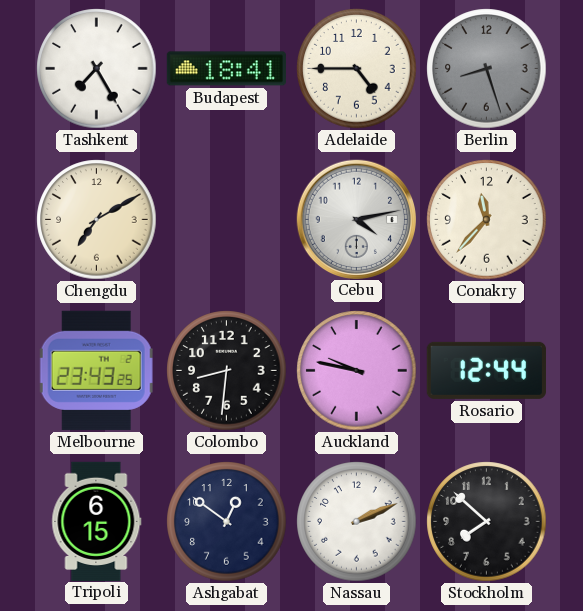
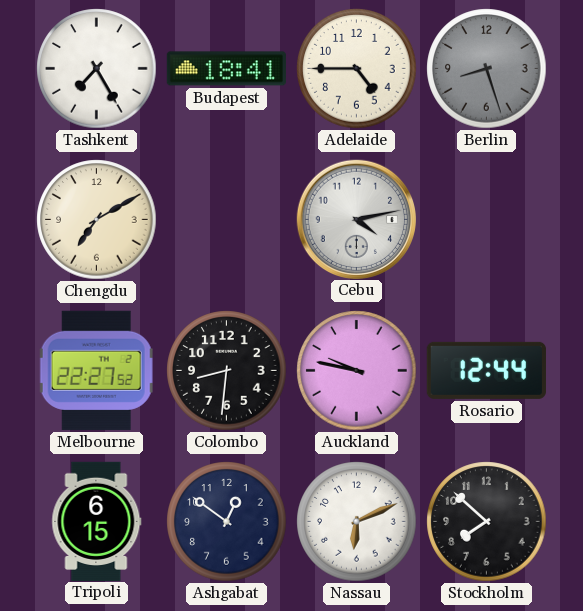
Conakry: 11:37 -> none (487, 220)
Melbourne: 23:43 -> 22:27 (96, 370)
Nassau: 2:11 -> 6:11 (357, 522)
